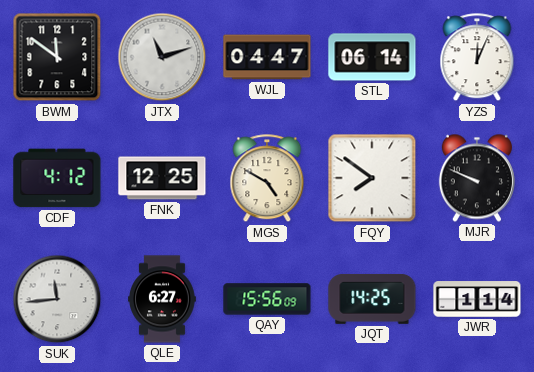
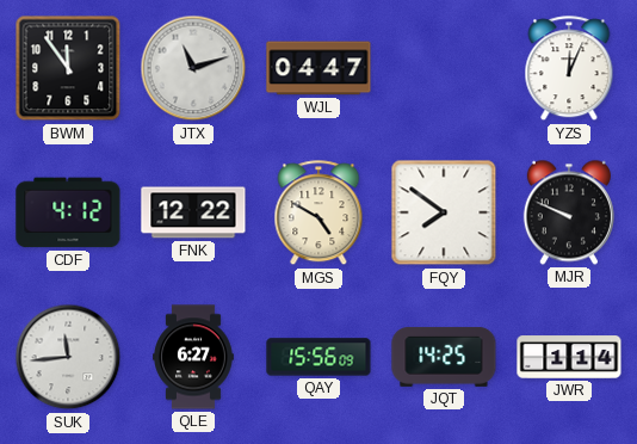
BWM: 11:51 -> 11:54 (68, 68)
STL: 06:14 -> none (372, 57)
FNK: 12:25 -> 12:22 (193, 212)
